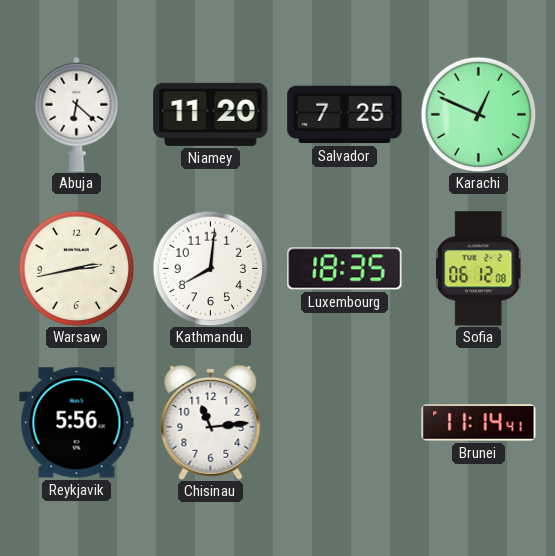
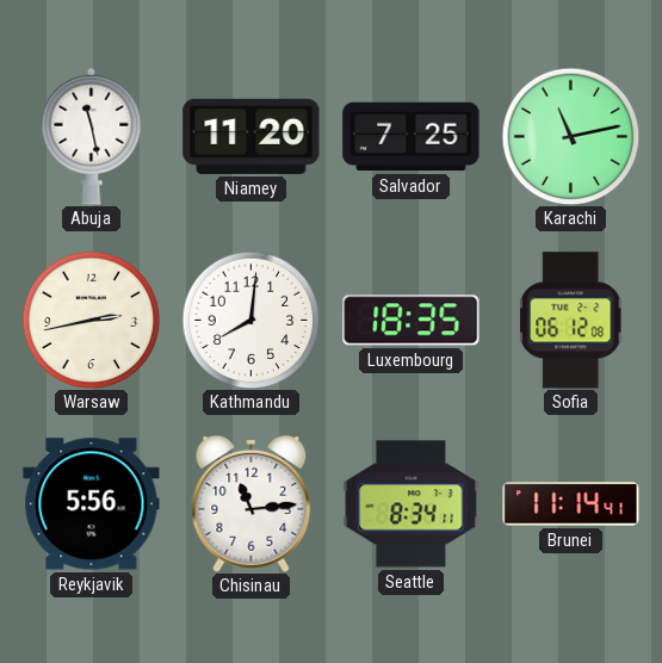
Abuja: 6:22 -> 11:28 (92, 136)
Karachi: 12:49 -> 11:13 (570, 136)
Seattle: none -> 8:34 (412, 504)
